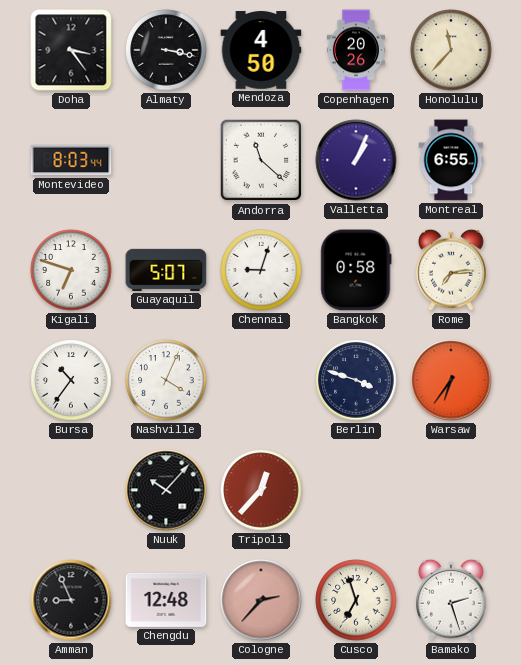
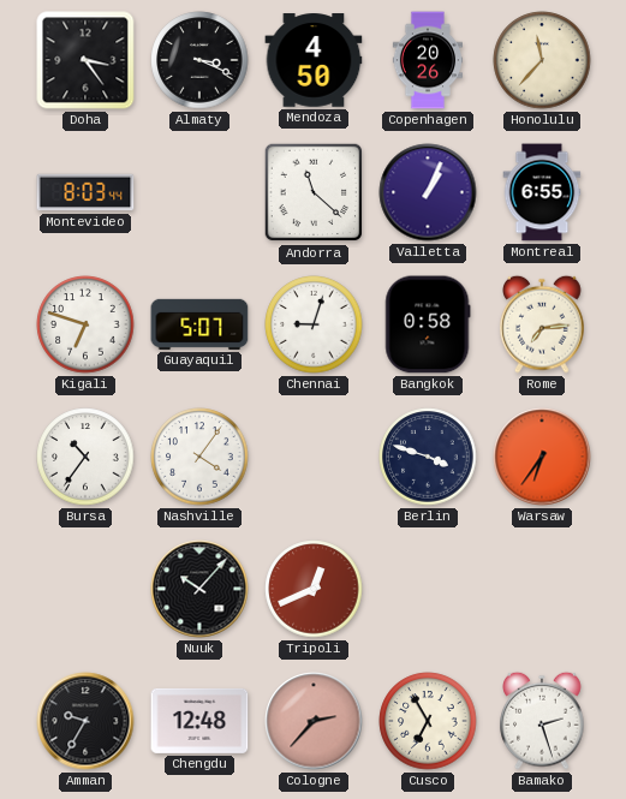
Almaty: 3:17 -> 3:19 (199, 60)
Nashville: 4:04 -> 4:06 (199, 457)
Tripoli: 12:37 -> 12:41 (314, 589)
Amman: 8:56 -> 9:35 (85, 721)
Cusco: 6:57 -> 6:55 (428, 721)
